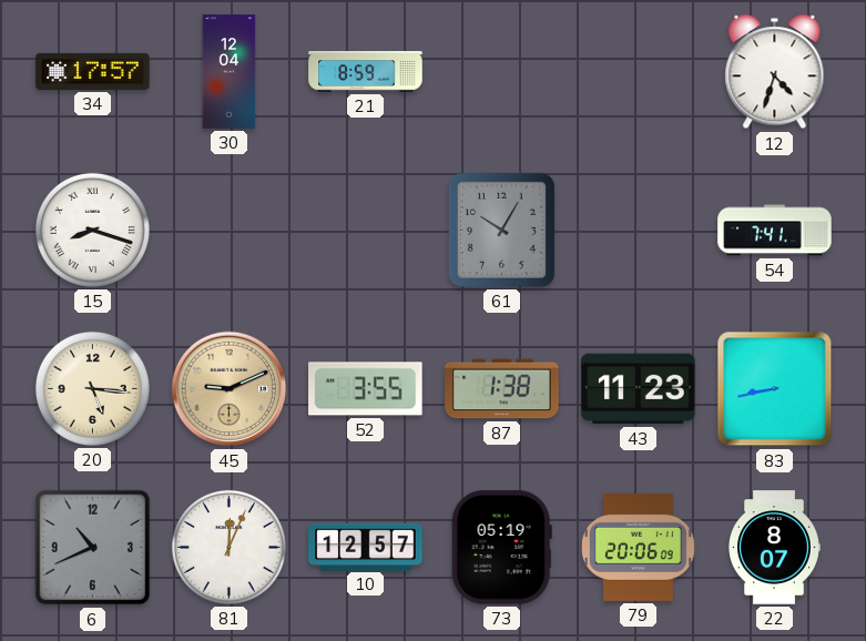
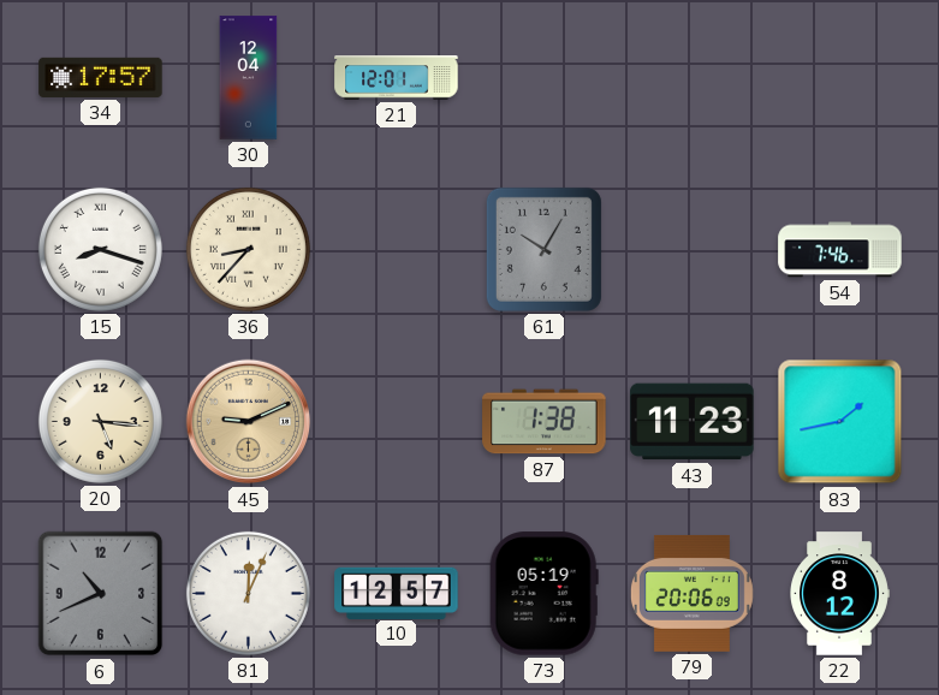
21: 8:59 -> 12:01 (397, 78)
12: 4:33 -> none (775, 72)
36: none -> 8:37 (248, 249)
54: 7:41 -> 7:46 (840, 250)
52: 3:55 -> none (366, 389)
83: 8:43 -> 1:43 (840, 422)
22: 8:07 -> 8:12 (840, 594)
